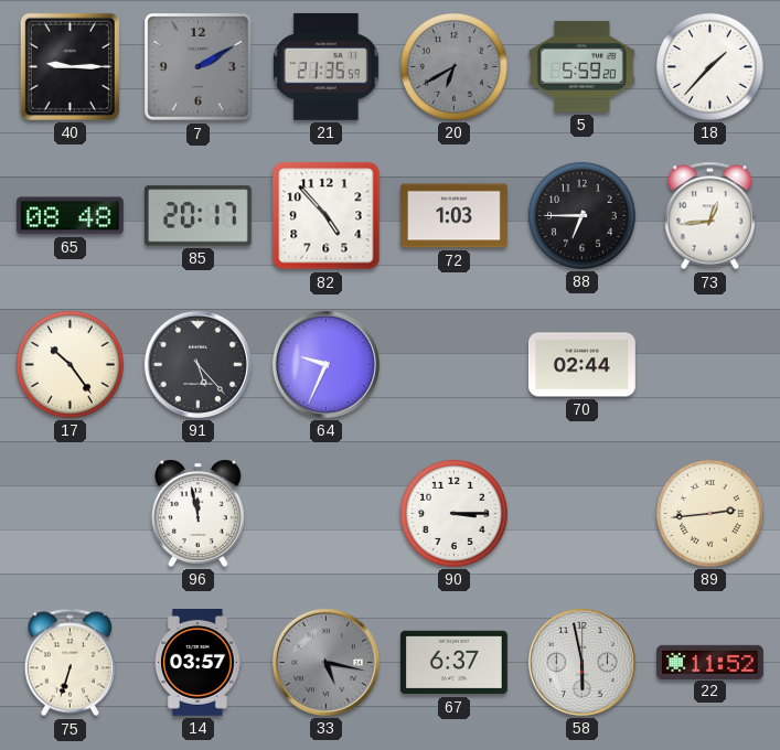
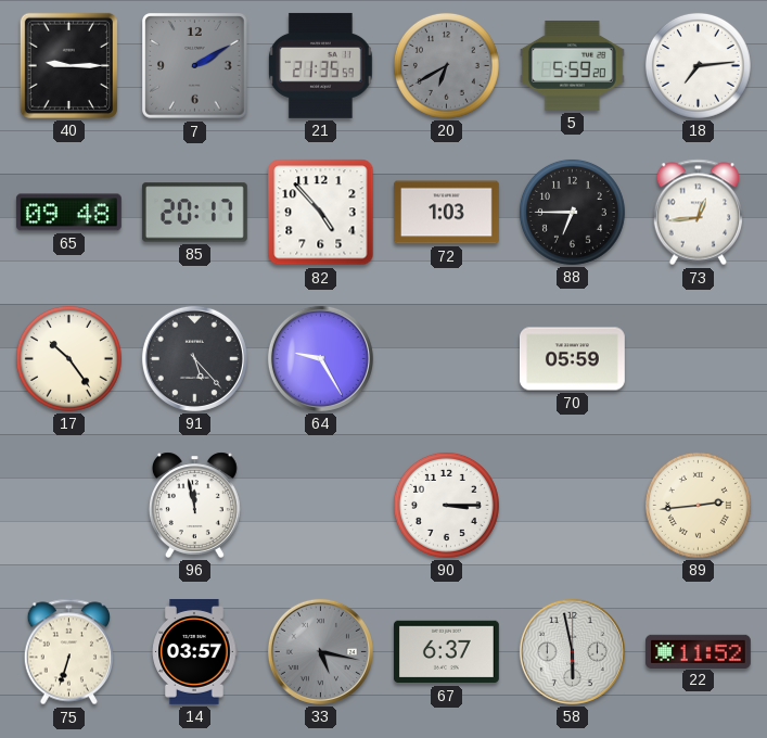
18: 1:37 -> 7:14 (698, 65)
65: 08:48 -> 09:48 (68, 213)
64: 9:34 -> 9:25 (320, 358)
70: 02:44 -> 05:59 (572, 359)
